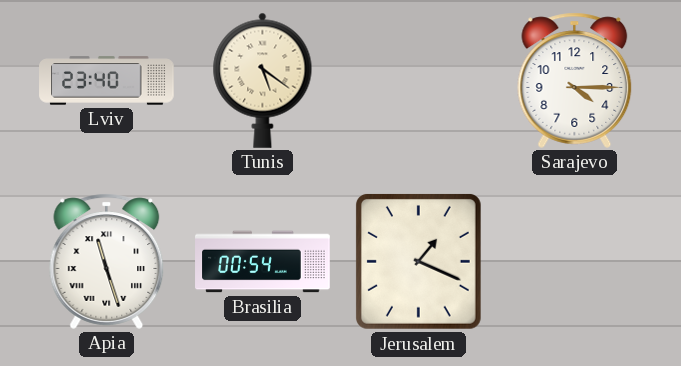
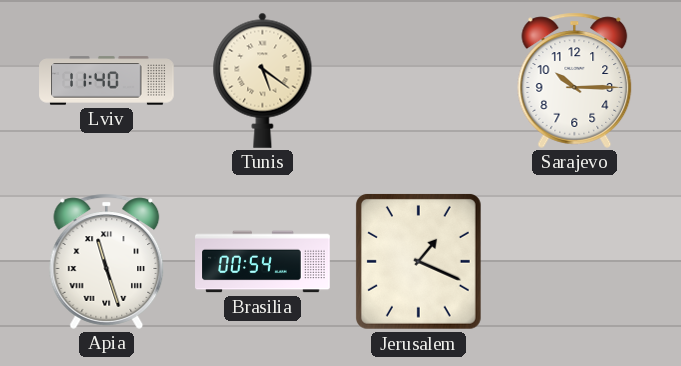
Lviv: 23:40 -> 11:40 (107, 81)
Sarajevo: 4:15 -> 10:15 (575, 80)
